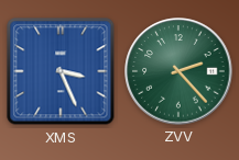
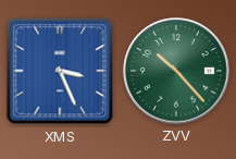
ZVV: 2:23 -> 10:23 (176, 71)
